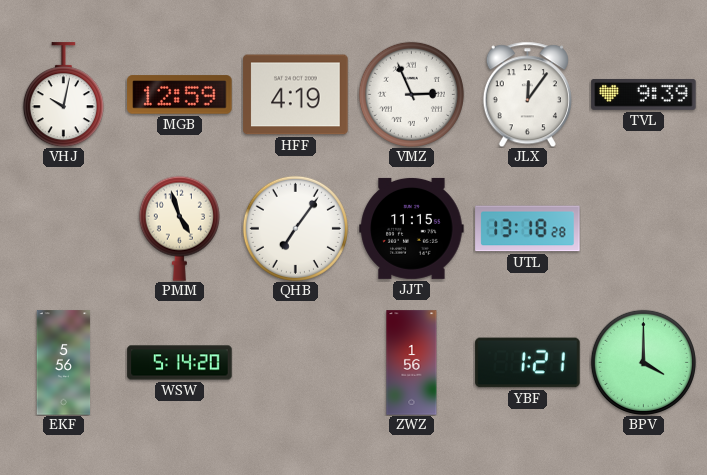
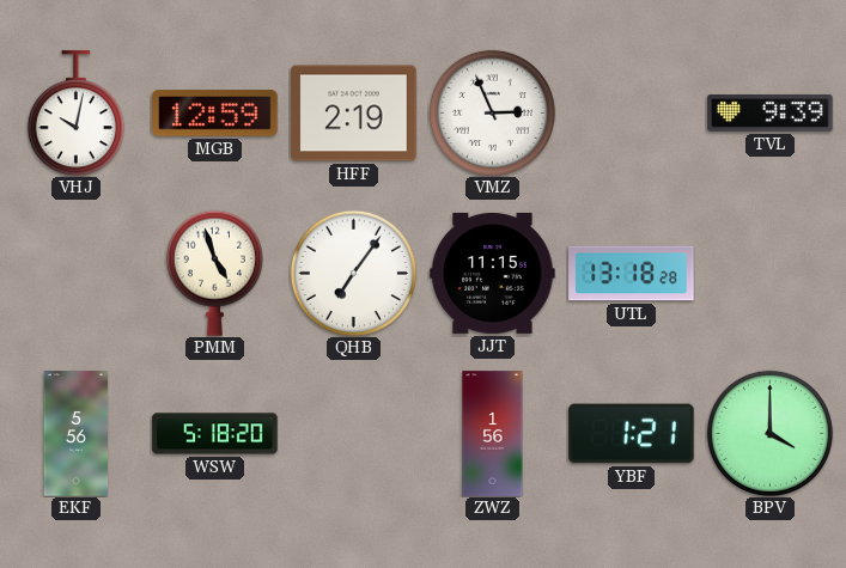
HFF: 4:19 -> 2:19 (354, 114)
JLX: 12:06 -> none (527, 94)
WSW: 5:14 -> 5:18 (215, 434)
